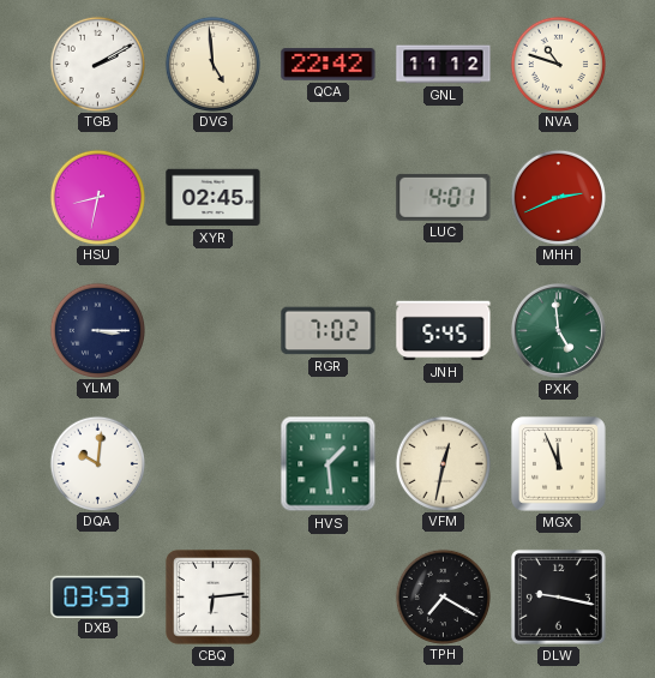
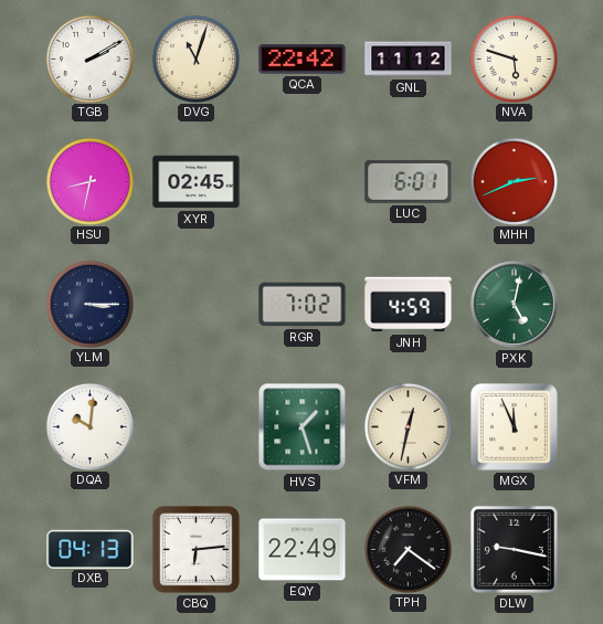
DVG: 4:59 -> 11:03 (195, 59)
NVA: 10:48 -> 5:48 (514, 59)
LUC: 4:01 -> 6:01 (409, 181)
JNH: 5:45 -> 4:59 (409, 305)
PXK: 4:59 -> 5:02 (514, 304)
HVS: 1:29 -> 1:27 (303, 427)
DXB: 03:53 -> 04:13 (91, 549)
EQY: none -> 22:49 (303, 550)
TPH: 7:20 -> 7:21 (408, 549)
